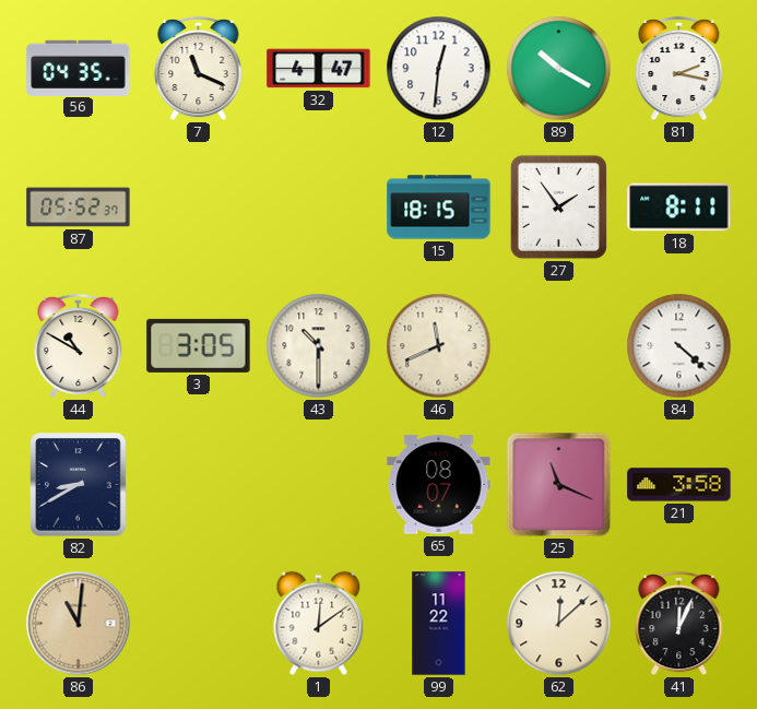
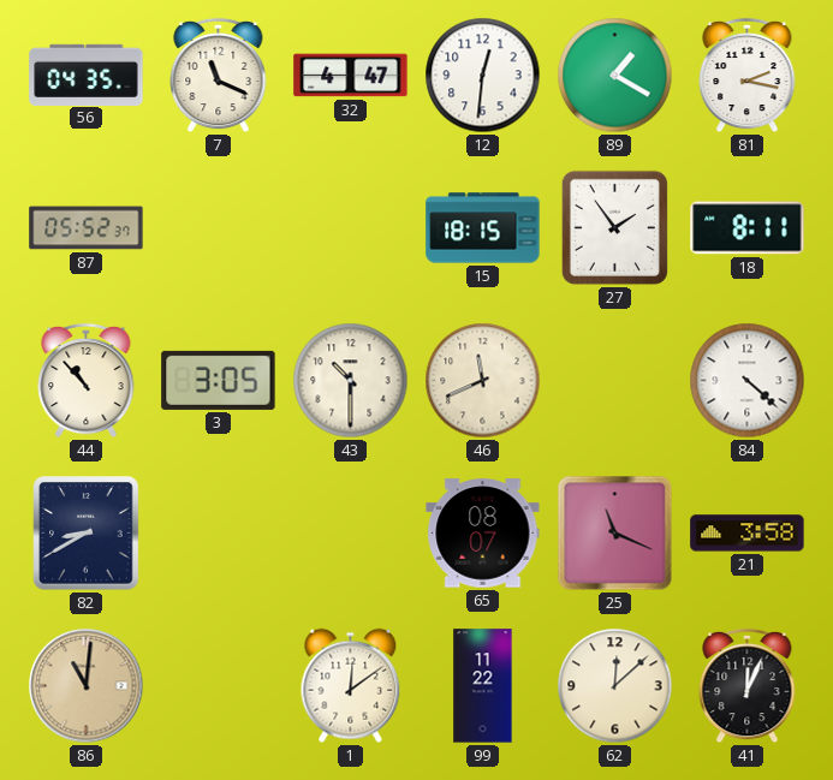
89: 10:20 -> 1:20 (615, 76)
44: 10:50 -> 10:53 (87, 381)
